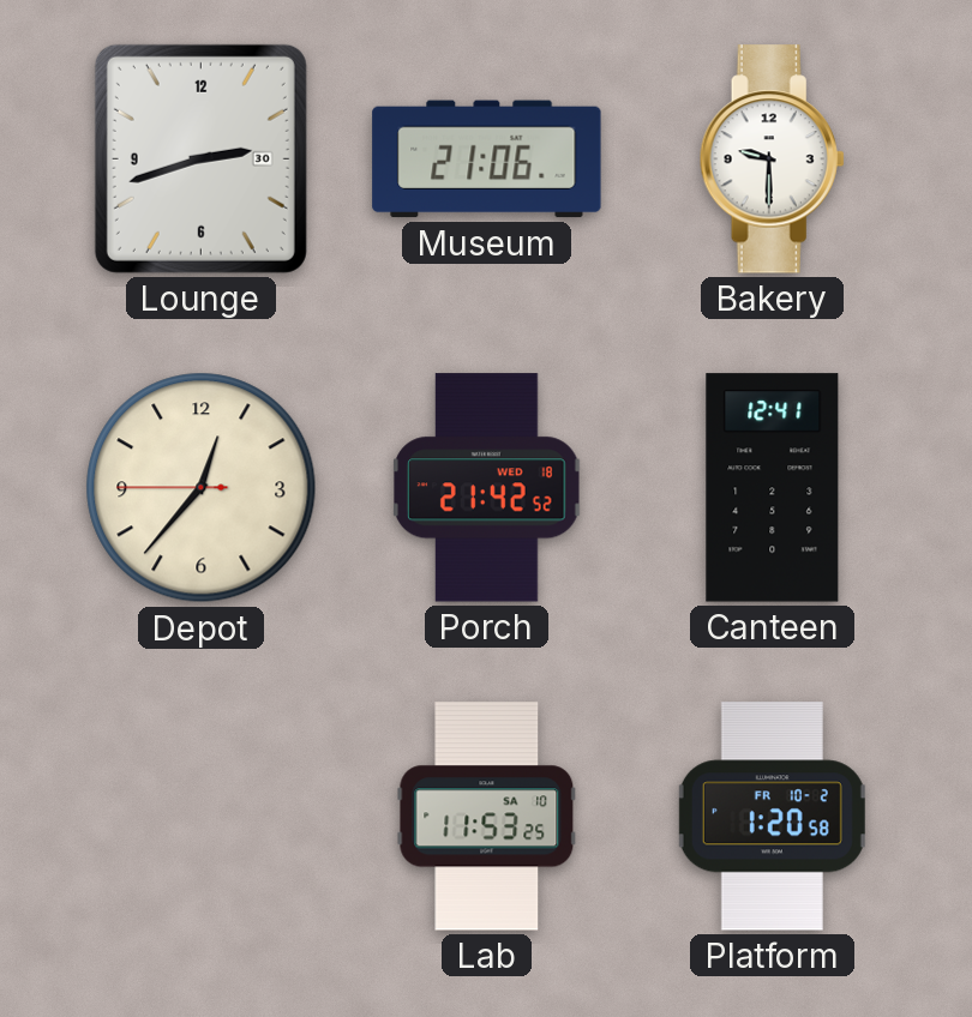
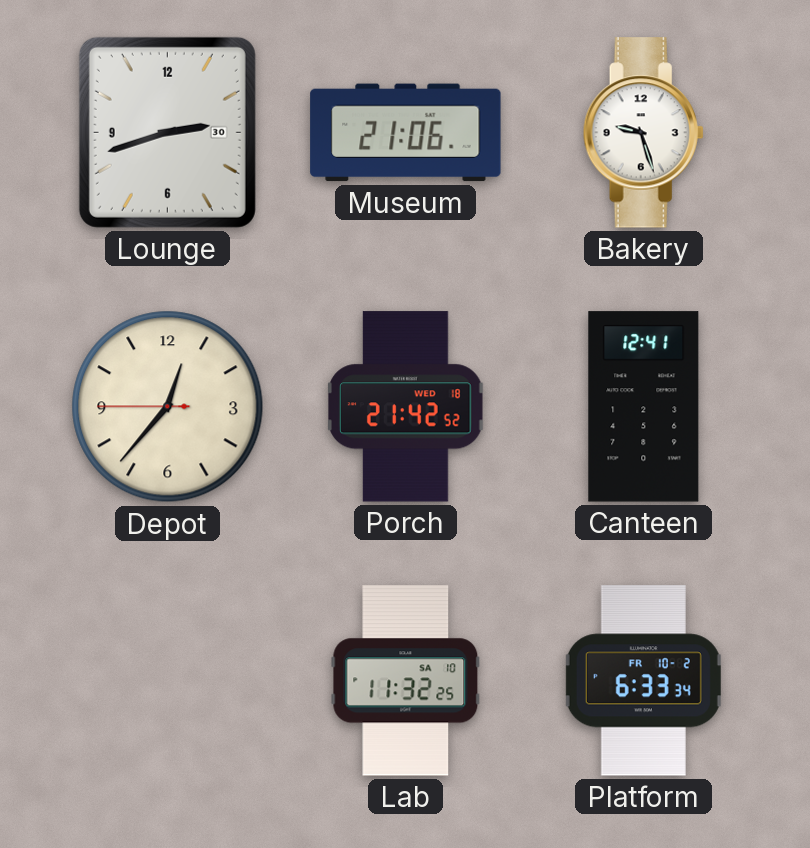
Bakery: 9:30 -> 9:27 (643, 133)
Lab: 11:53 -> 11:32 (406, 681)
Platform: 1:20 -> 6:33 (643, 681)
